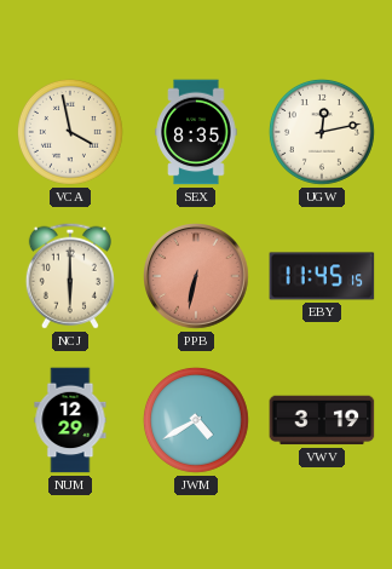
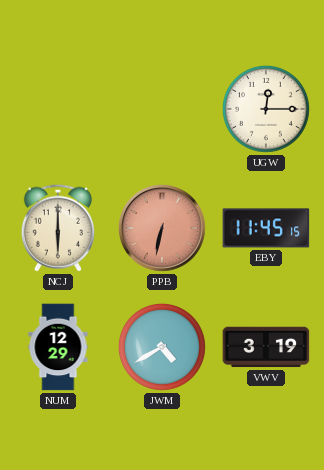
VCA: 3:58 -> none (70, 132)
SEX: 8:35 -> none (196, 132)
UGW: 12:13 -> 12:15 (266, 109)
